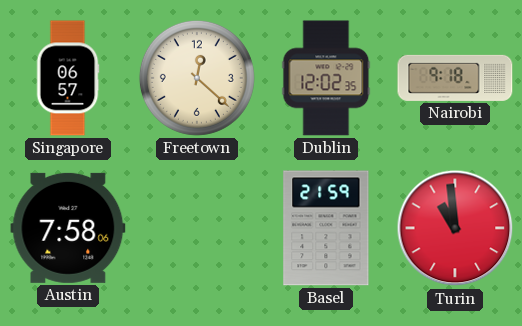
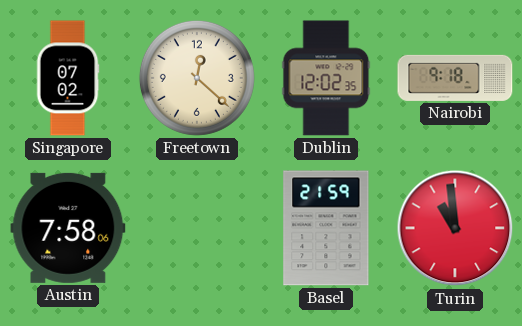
Singapore: 06:57 -> 07:02 (68, 78)
